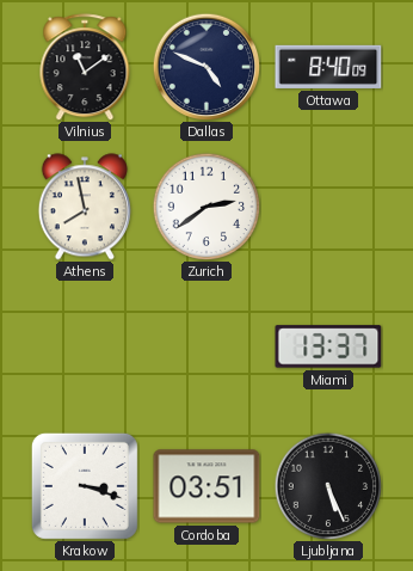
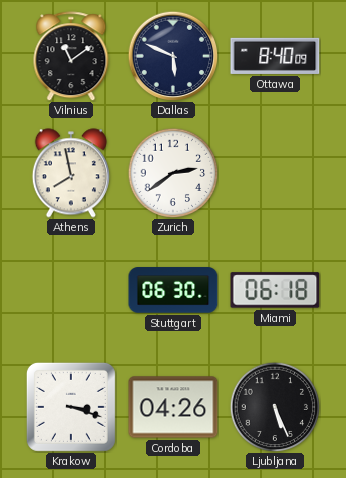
Dallas: 4:49 -> 5:49 (173, 56)
Stuttgart: none -> 06:30 (173, 290)
Miami: 13:37 -> 06:18 (275, 290)
Cordoba: 03:51 -> 04:26 (173, 407)
